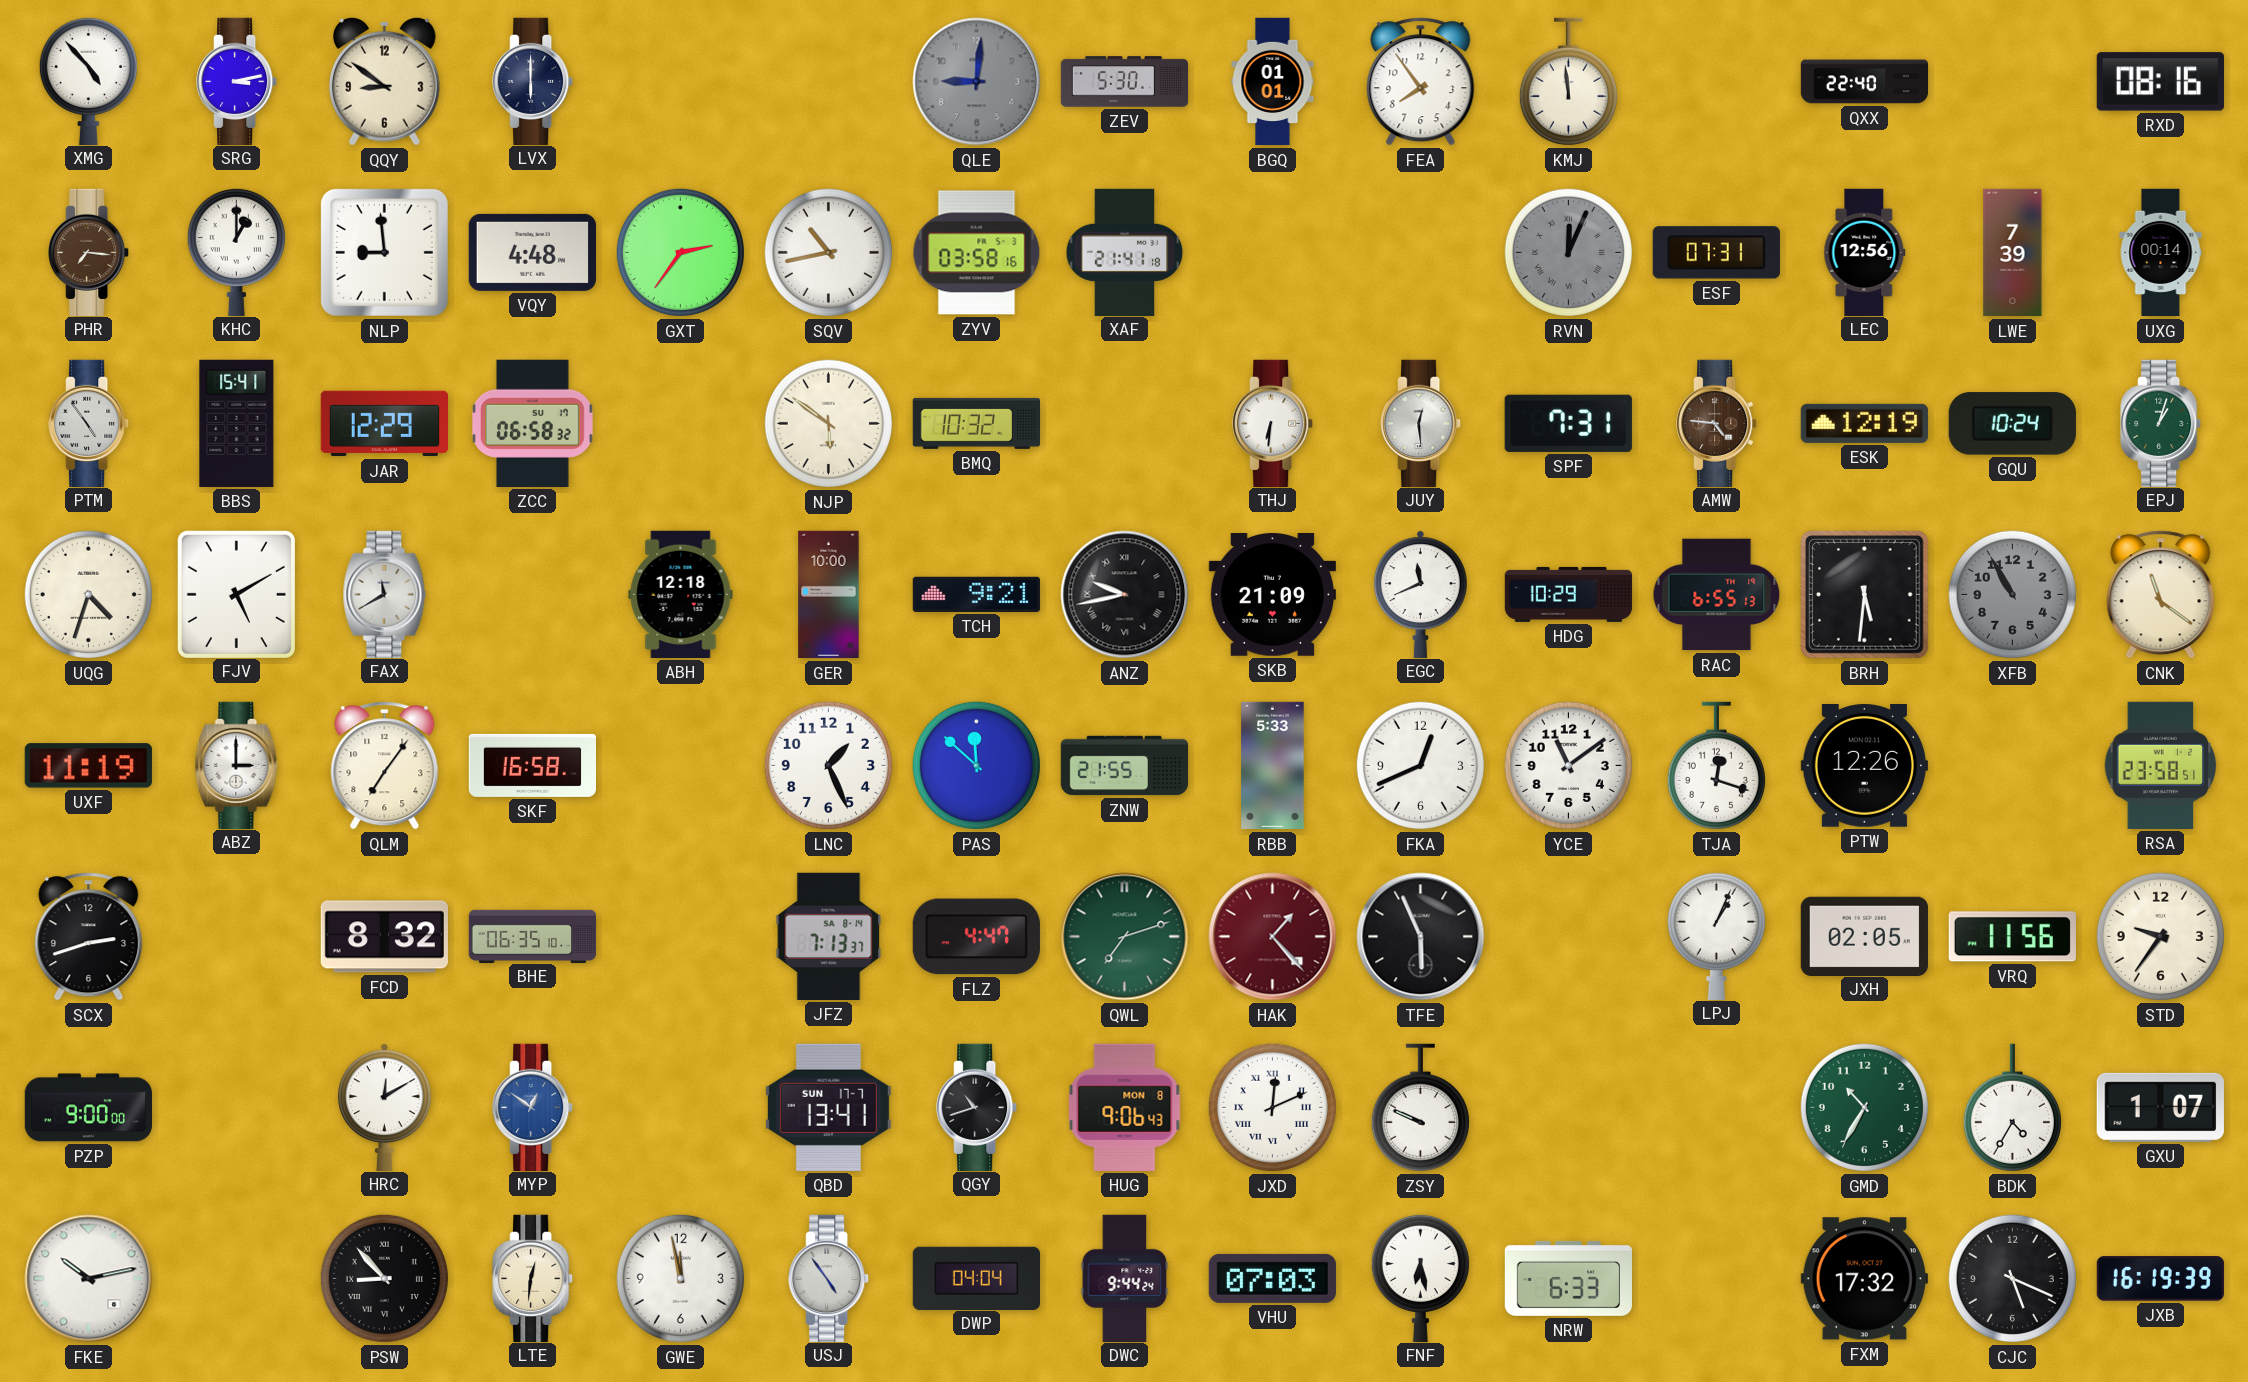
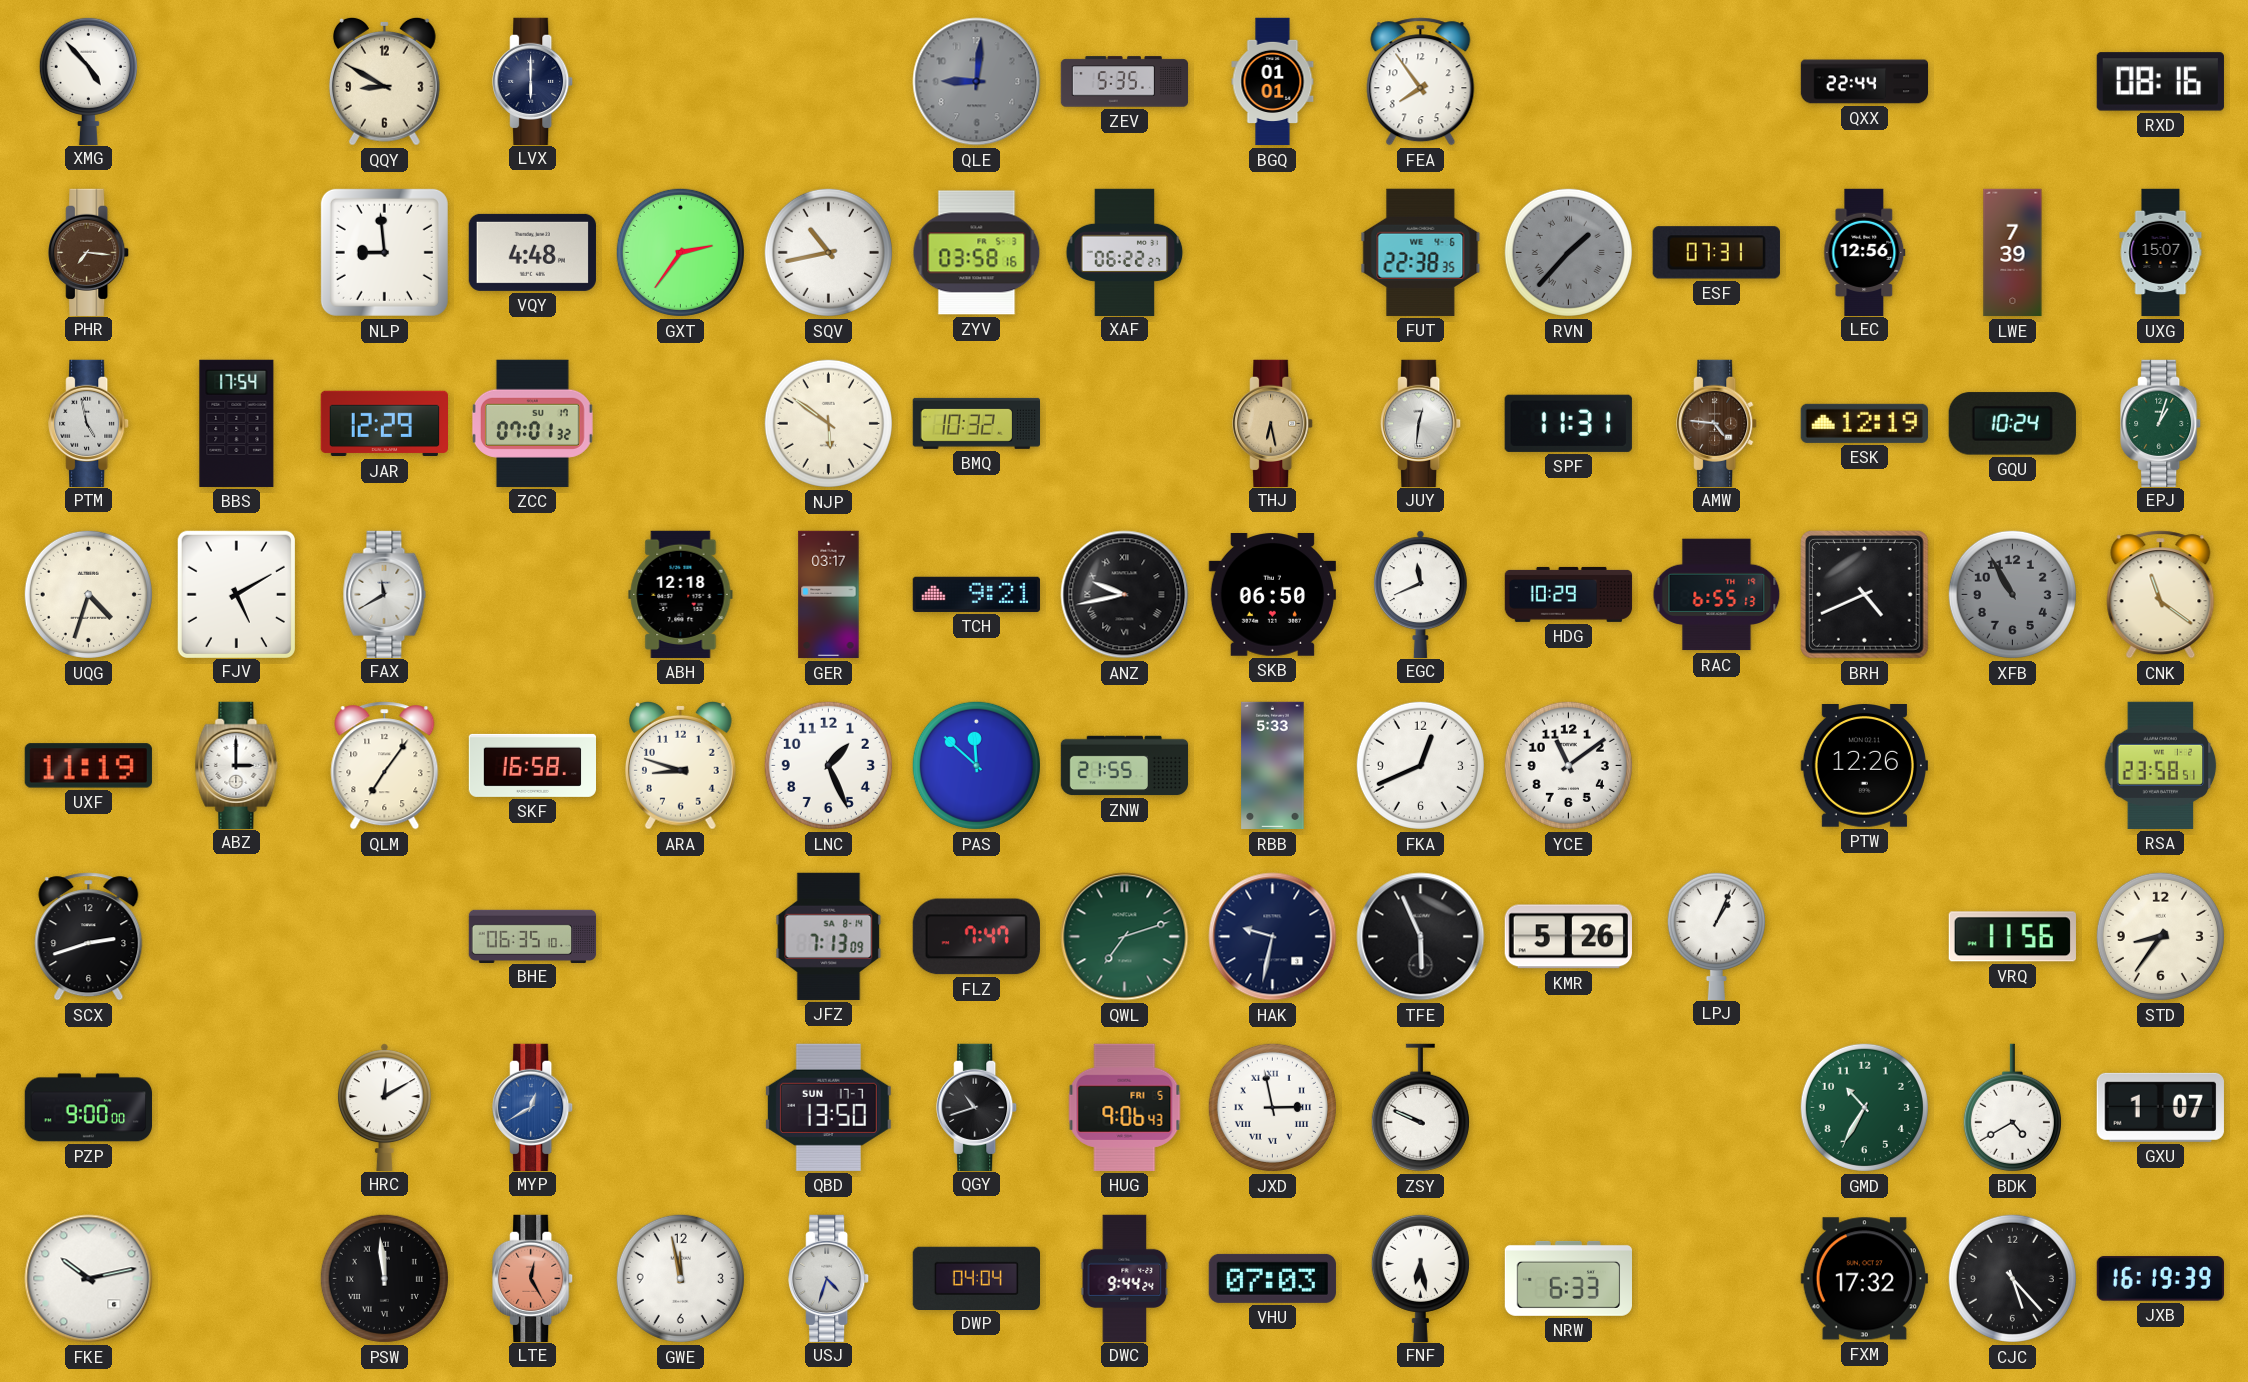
SRG: 3:13 -> none (237, 81)
QQY: 8:51 -> 8:50 (384, 81)
ZEV: 5:30 -> 5:35 (1125, 82)
KMJ: 11:59 -> none (1568, 82)
QXX: 22:40 -> 22:44 (1865, 82)
KHC: 1:00 -> none (236, 251)
XAF: 21:41 -> 06:22 (1125, 252)
FUT: none -> 22:38 (1421, 252)
RVN: 12:04 -> 1:37 (1568, 252)
UXG: 00:14 -> 15:07 (2161, 253)
PTM: 4:54 -> 4:58 (89, 423)
BBS: 15:41 -> 17:54 (237, 423)
ZCC: 06:58 -> 07:01 (532, 423)
THJ: 6:31 -> 6:28 (1273, 423)
THJ dial: white -> champagne (1273, 423)
JUY: 12:29 -> 12:31 (1421, 423)
SPF: 7:31 -> 11:31 (1568, 423)
GER: 10:00 -> 03:17 (829, 595)
SKB: 21:09 -> 06:50 (1272, 595)
BRH: 5:31 -> 4:41 (1865, 595)
ARA: none -> 8:48 (680, 765)
TJA: 12:18 -> none (1716, 766)
FCD: 8:32 -> none (384, 937)
JFZ: 7:13:37 -> 7:13:09 (829, 936)
FLZ: 4:47 -> 7:47 (976, 937)
HAK: 1:23 -> 9:32 (1273, 937)
HAK dial: burgundy -> navy (1273, 937)
KMR: none -> 5:26 (1568, 937)
JXH: 02:05 -> none (1864, 936)
STD: 9:36 -> 8:36 (2160, 936)
MYP: 12:51 -> 12:40 (533, 1107)
QBD: 13:41 -> 13:50 (828, 1107)
HUG date: MON 8 -> FRI 5 (1125, 1107)
JXD: 12:11 -> 2:58 (1272, 1107)
BDK: 4:35 -> 4:40 (2012, 1108)
PSW: 8:53 -> 11:59 (384, 1278)
LTE: 12:31 -> 12:25 (533, 1278)
LTE dial: cream -> salmon (533, 1278)
USJ: 4:54 -> 4:33 (829, 1278)
CJC: 5:19 -> 5:23 (2012, 1278)
